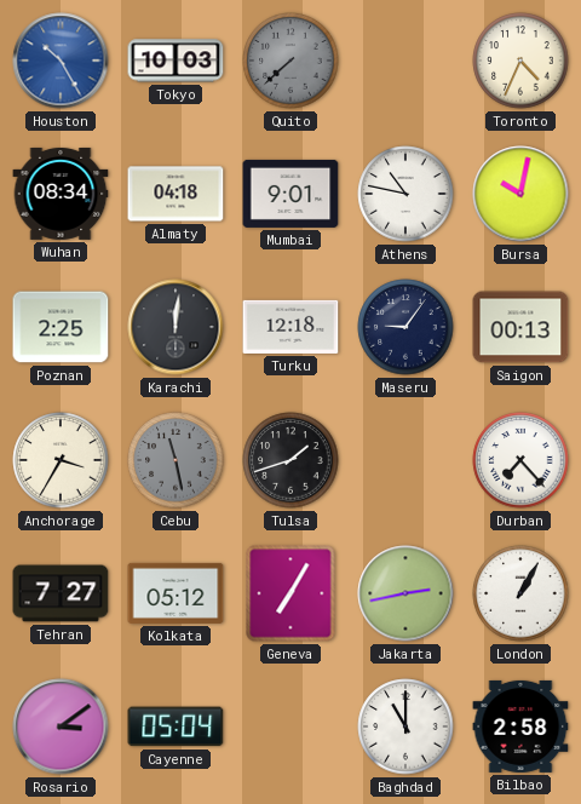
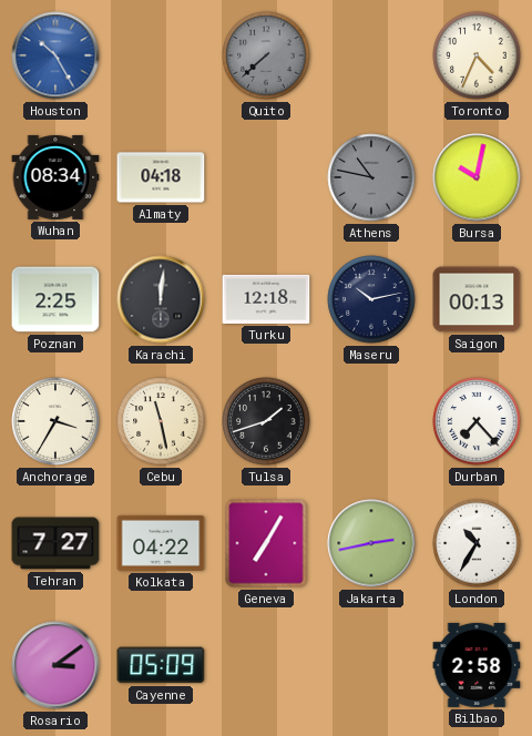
Tokyo: 10:03 -> none (176, 61)
Mumbai: 9:01 -> none (290, 194)
Athens dial: white -> grey (371, 177)
Maseru: 9:06 -> 10:13 (371, 299)
Cebu dial: grey -> cream (161, 421)
Kolkata: 05:12 -> 04:22 (161, 543)
London: 1:05 -> 10:35 (477, 543)
Cayenne: 05:04 -> 05:09 (161, 665)
Baghdad: 11:00 -> none (405, 727)
